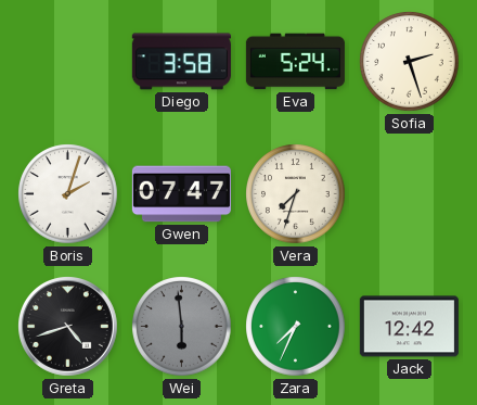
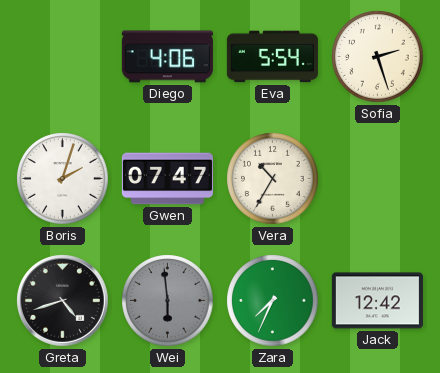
Diego: 3:58 -> 4:06 (167, 57)
Eva: 5:24 -> 5:54 (272, 57)
Vera: 7:33 -> 10:35 (273, 179)
